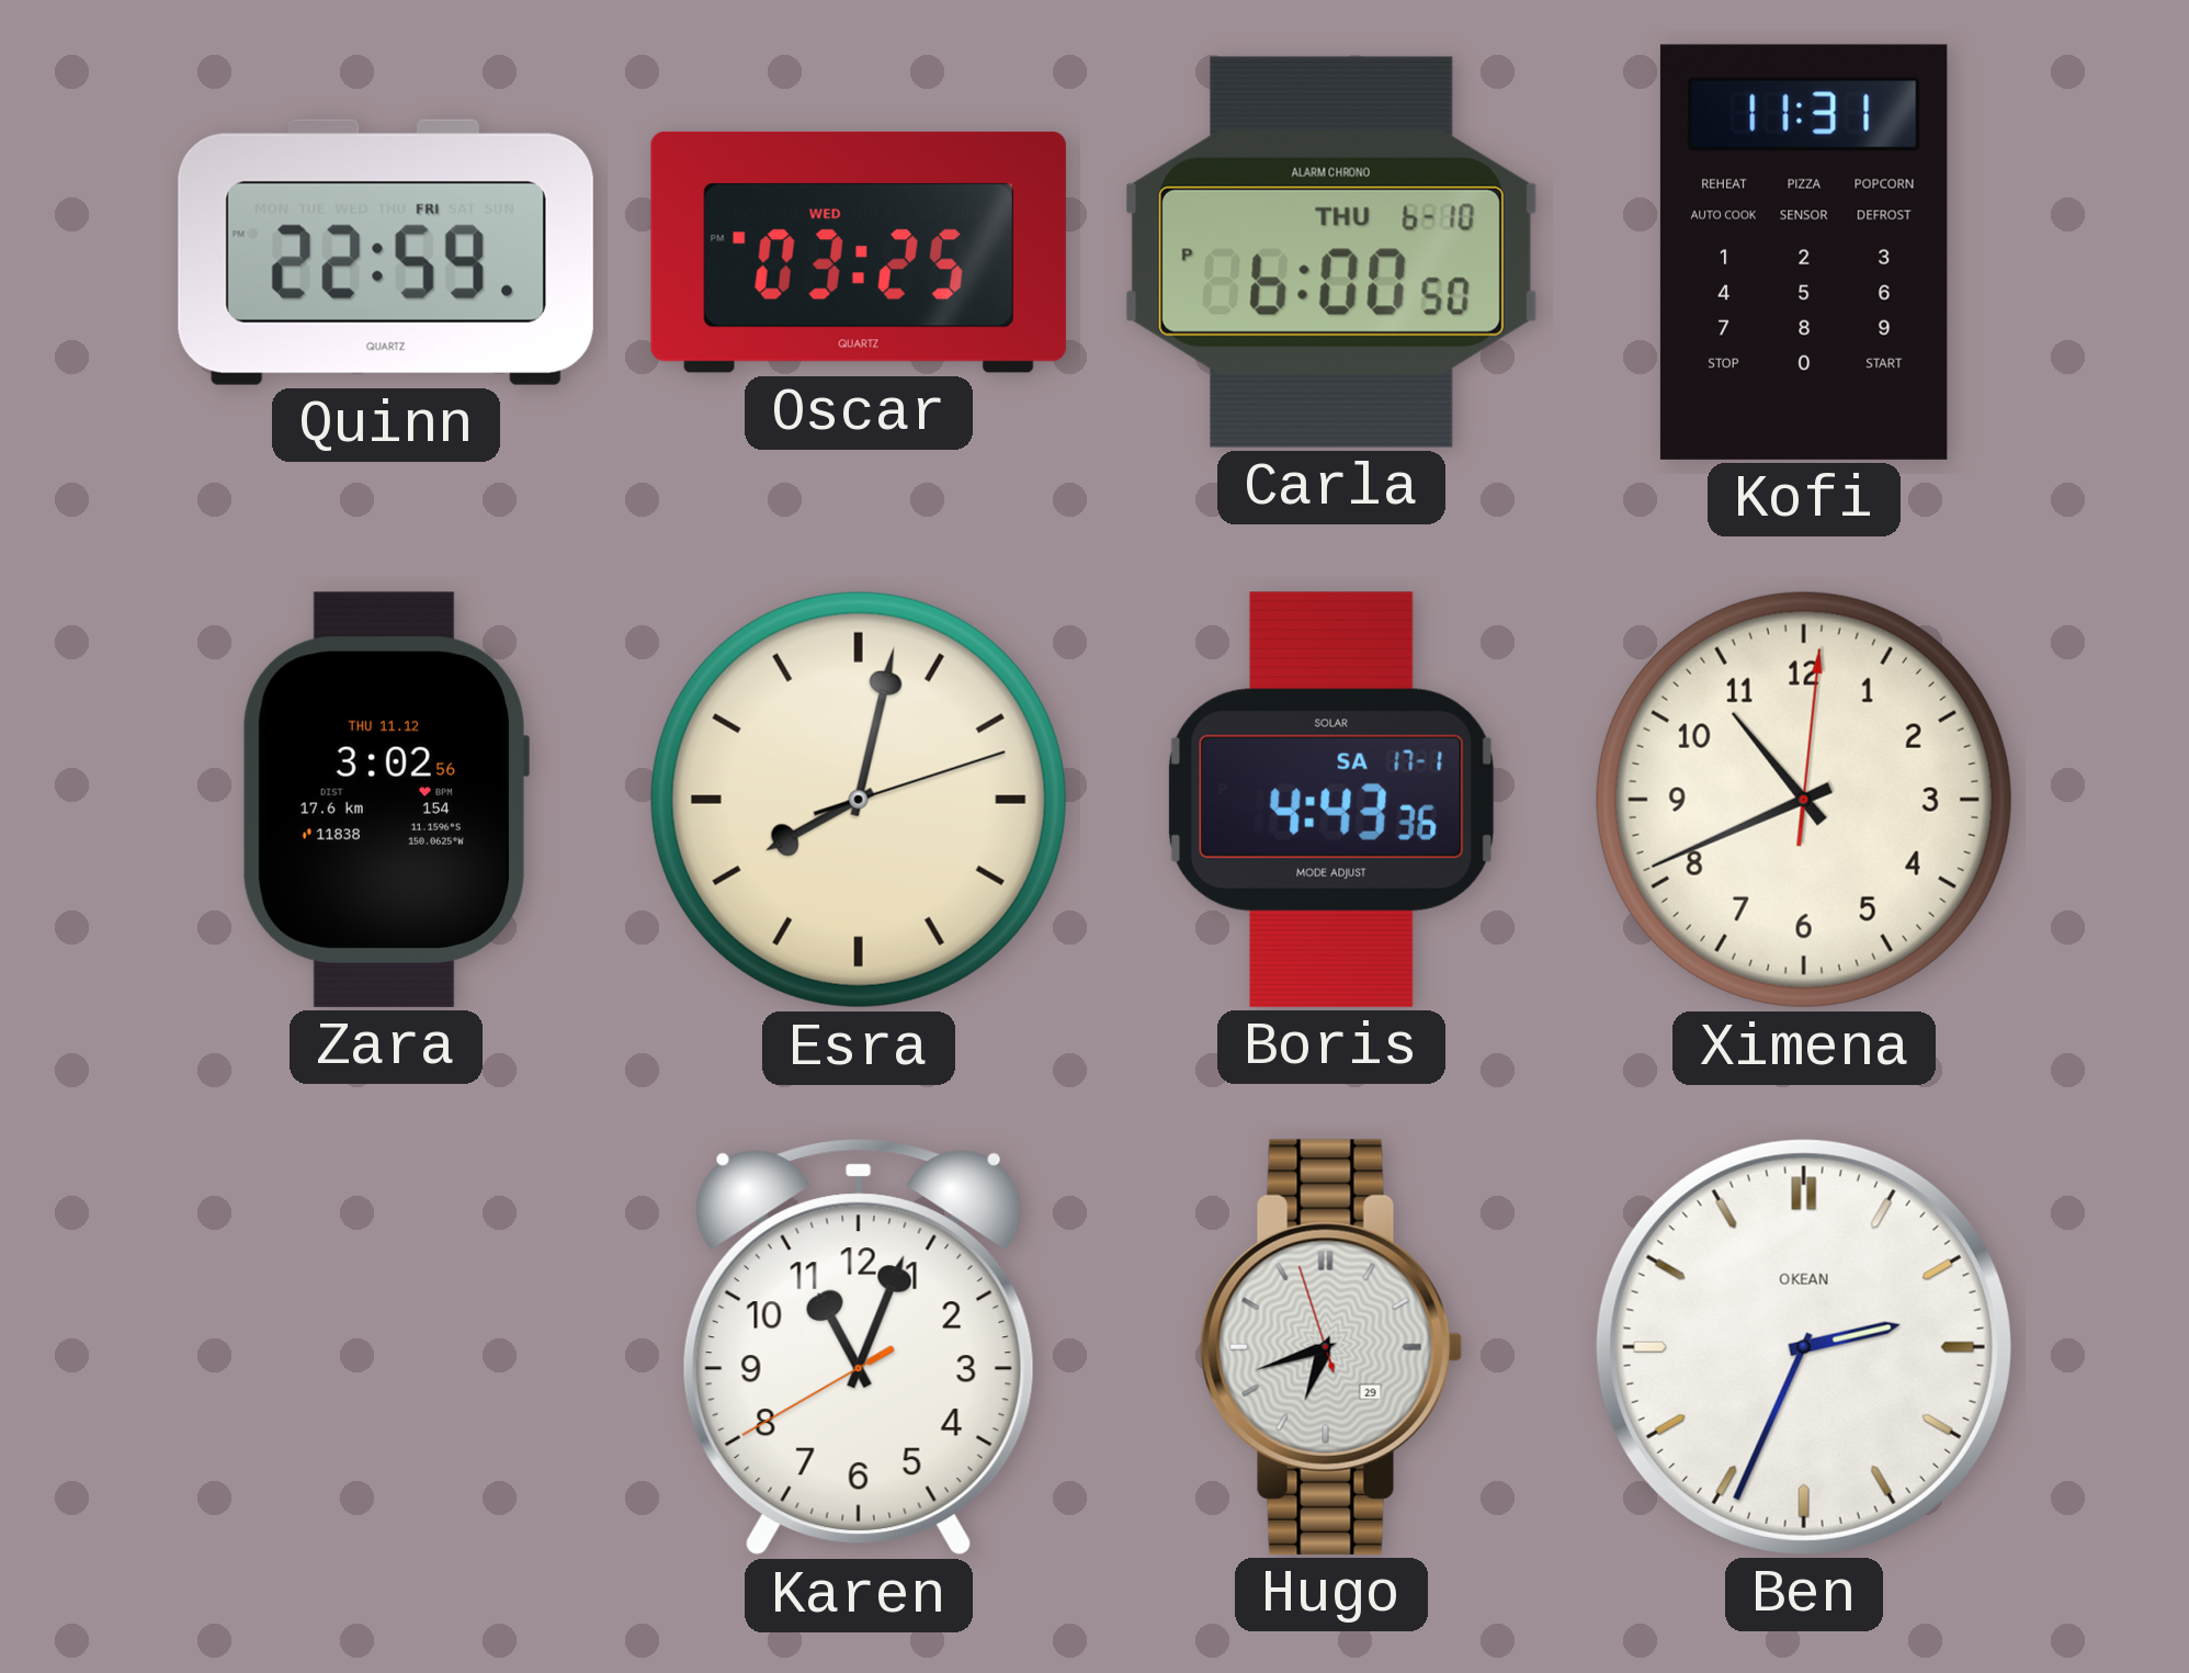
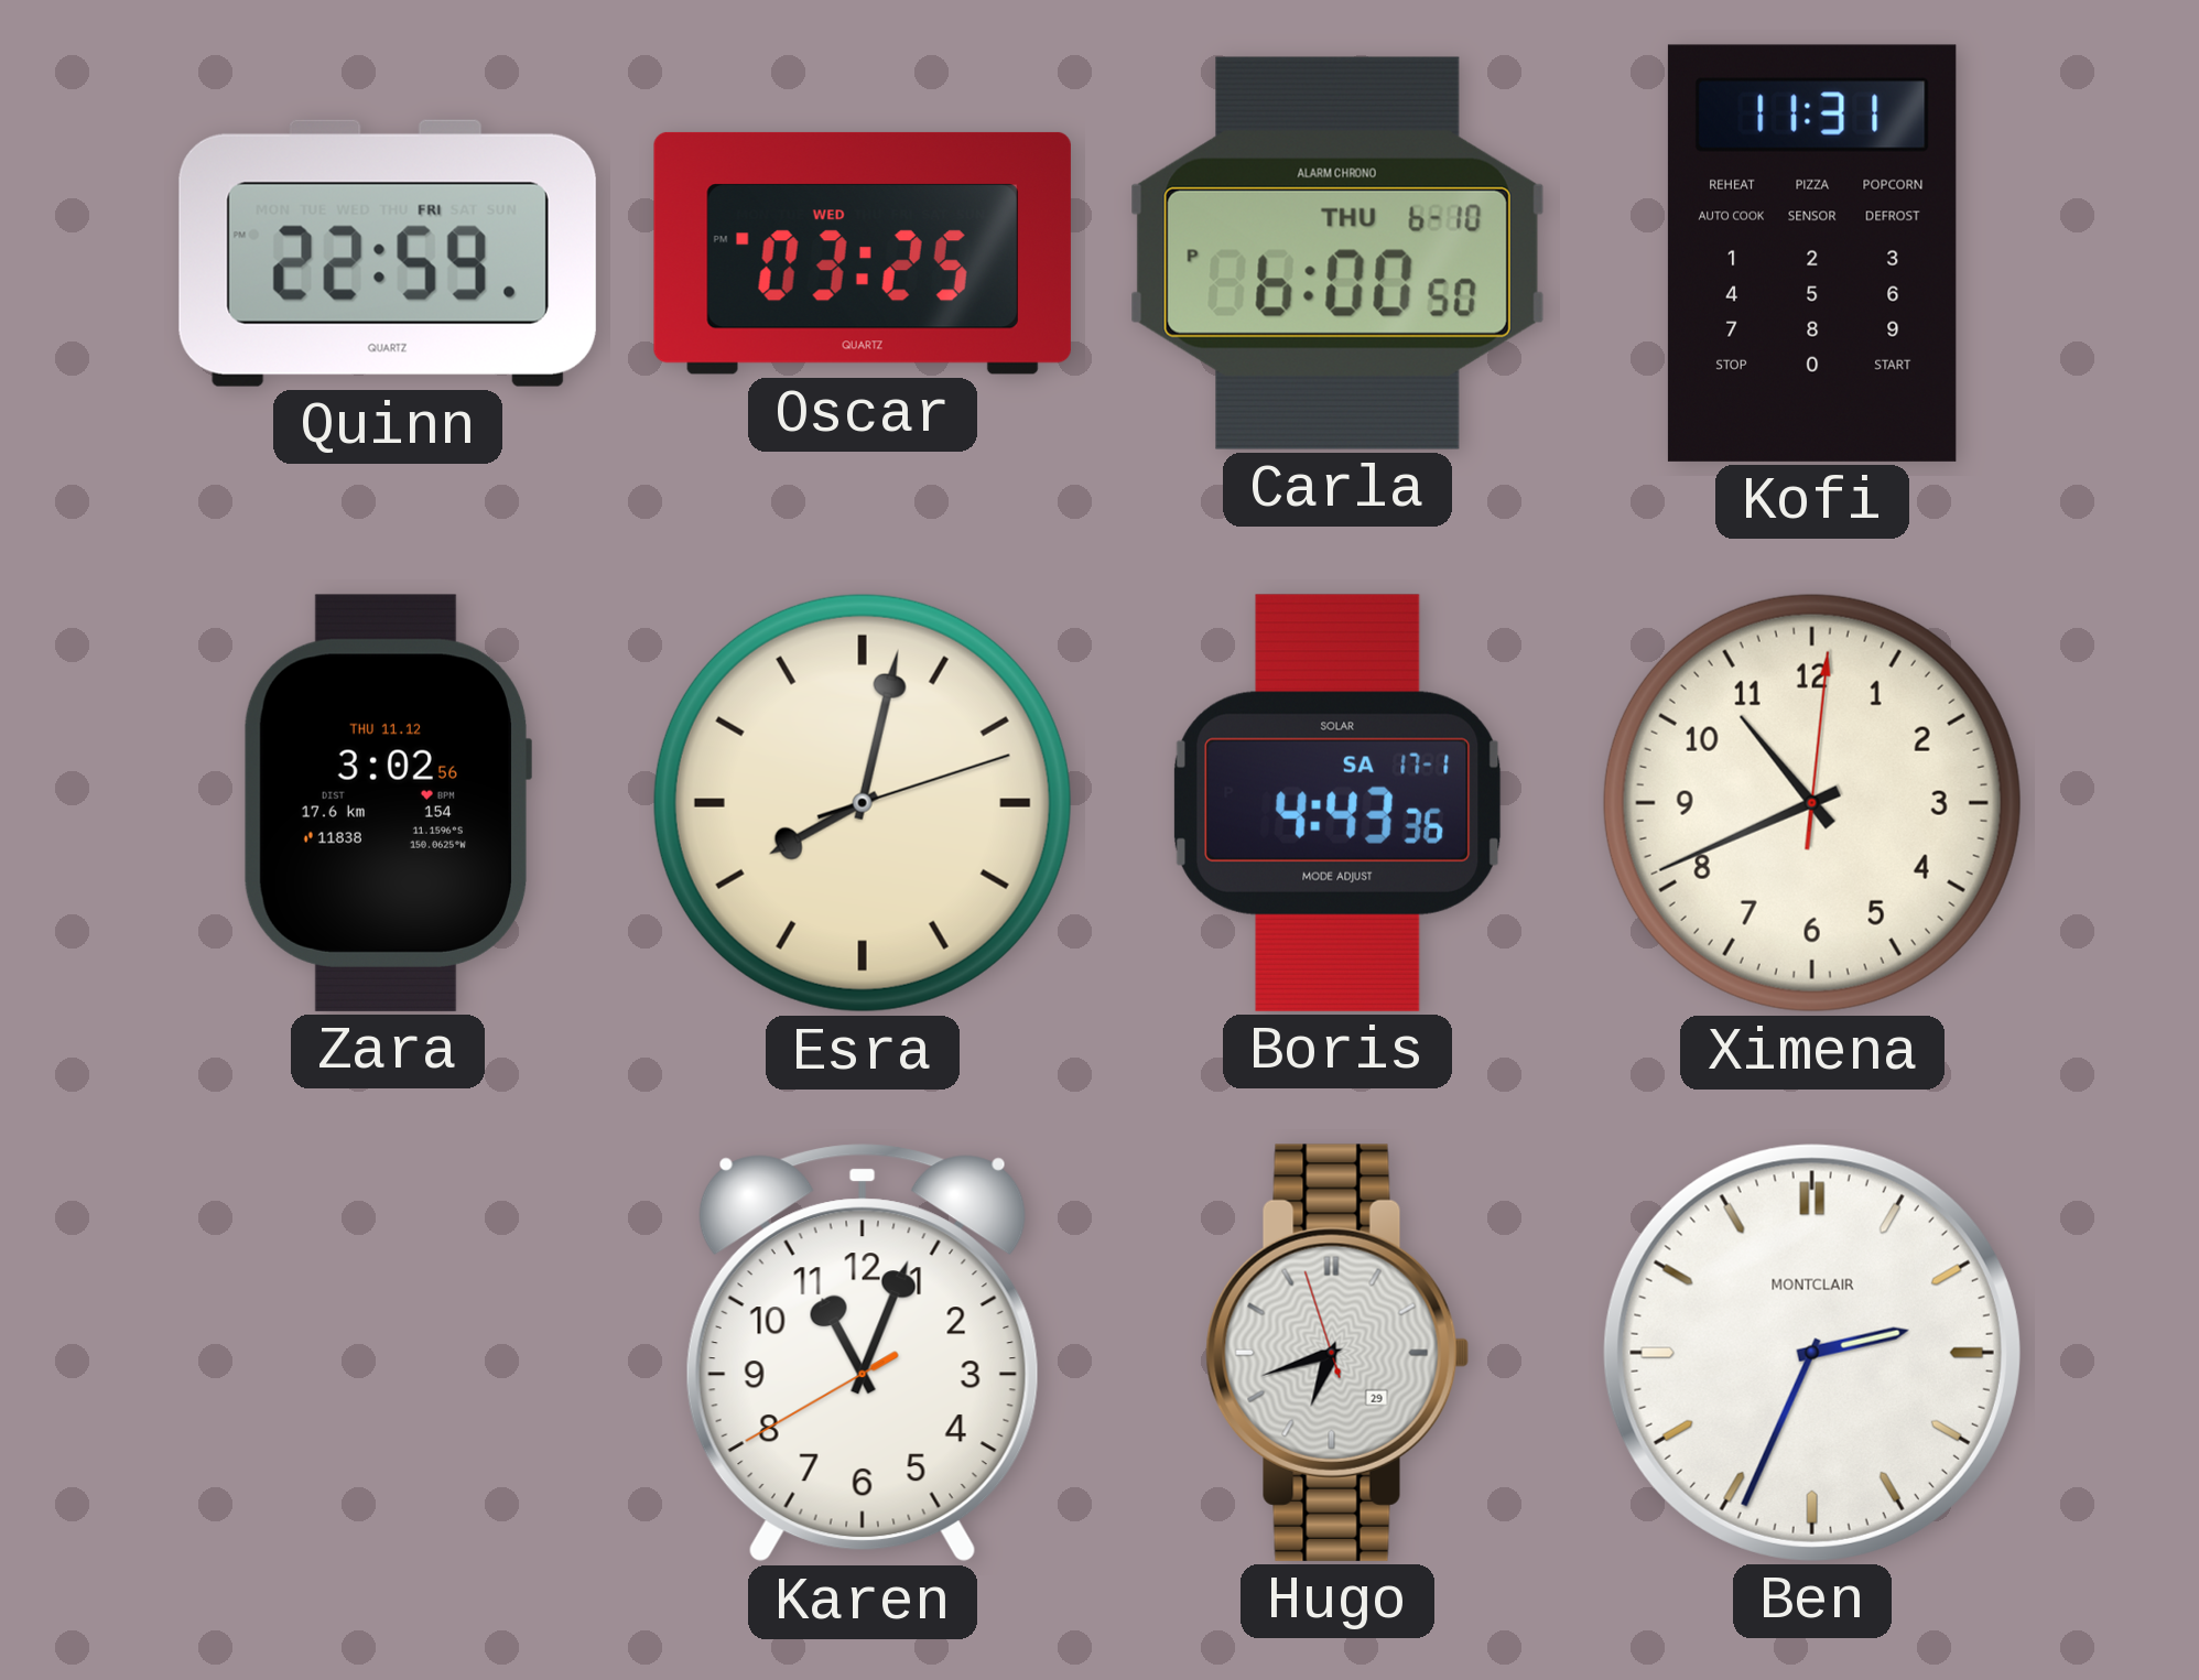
Ben brand: OKEAN -> MONTCLAIR (1812, 1353)
